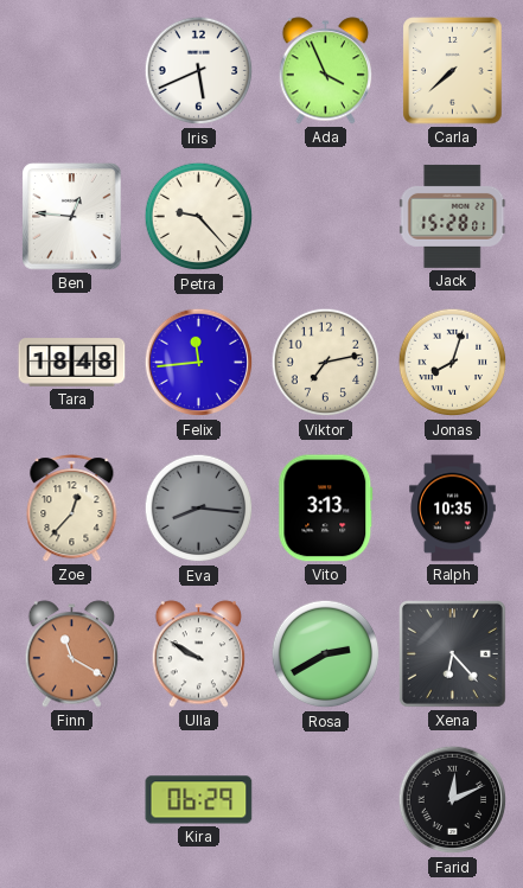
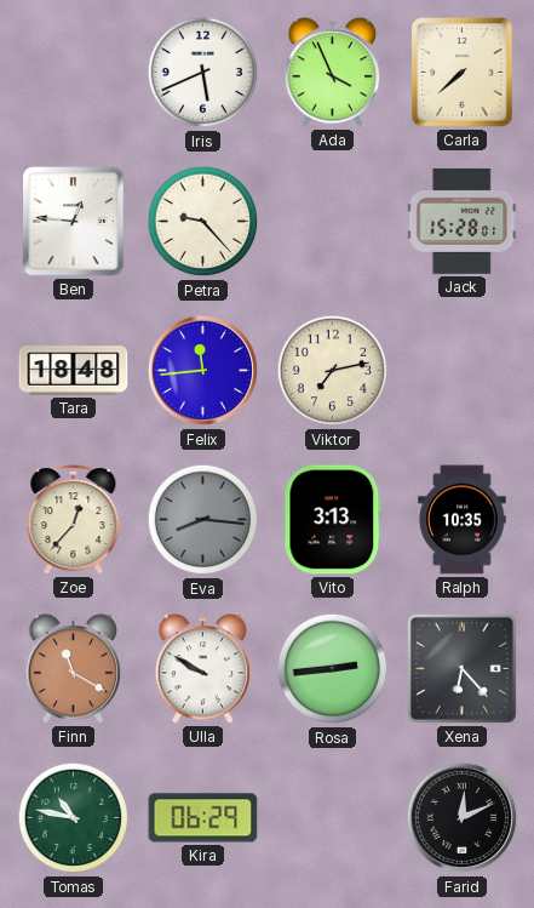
Jonas: 8:03 -> none (453, 363)
Rosa: 2:40 -> 2:44 (333, 669)
Tomas: none -> 10:47 (74, 818)
